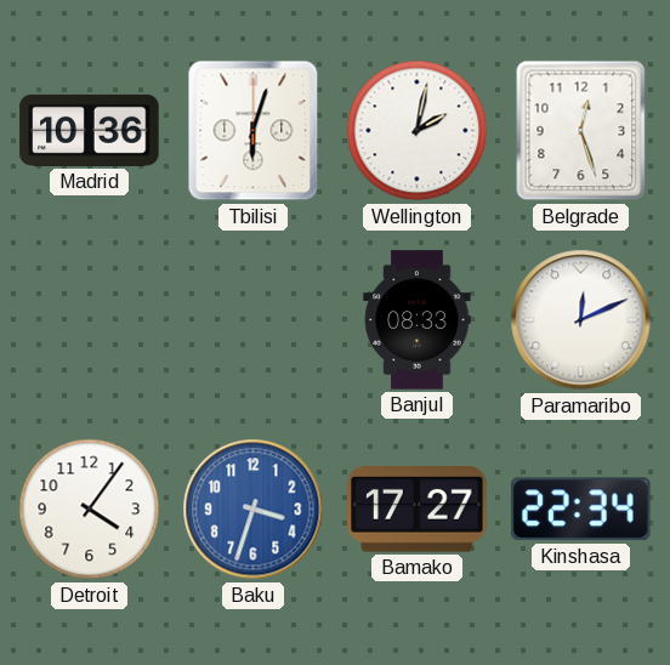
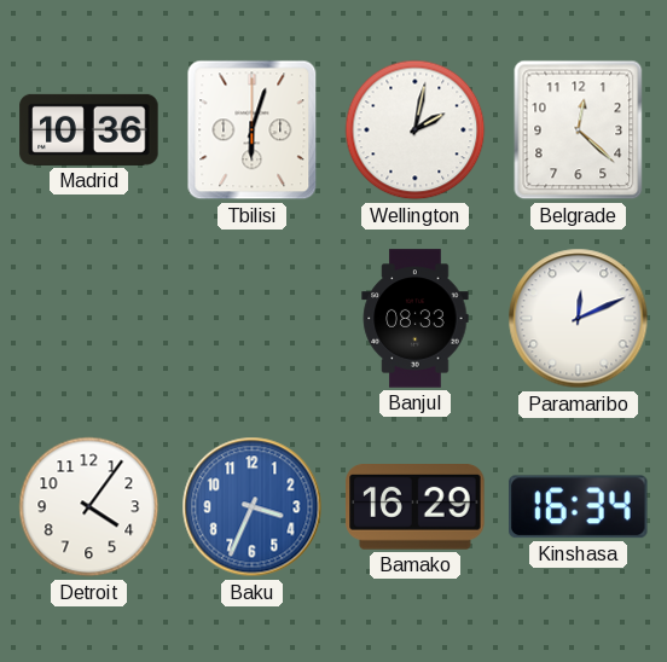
Belgrade: 12:27 -> 12:22 (579, 130)
Baku: 3:33 -> 3:34 (253, 507)
Bamako: 17:27 -> 16:29 (416, 507)
Kinshasa: 22:34 -> 16:34 (579, 507)
